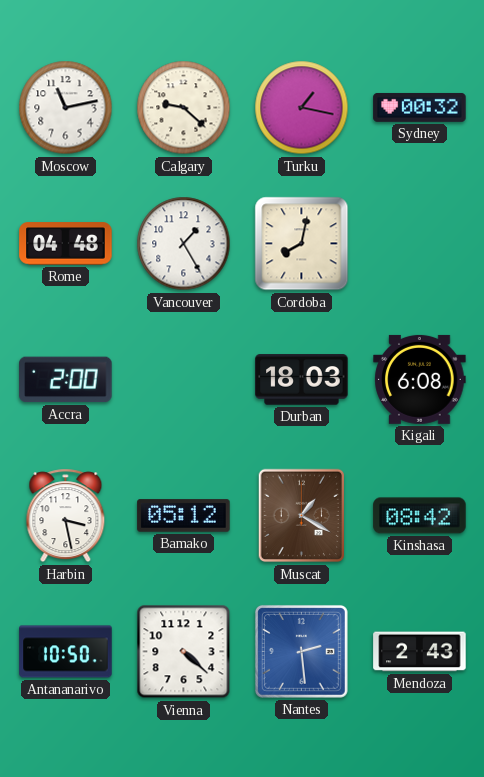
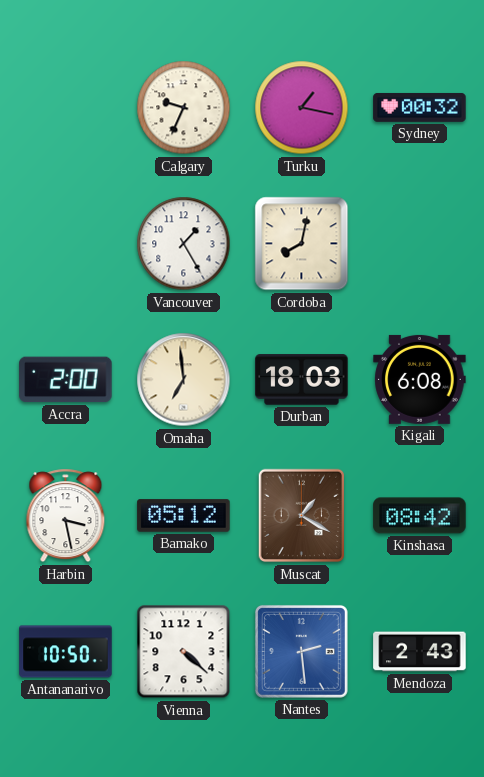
Moscow: 11:13 -> none (66, 108)
Calgary: 9:22 -> 9:34 (184, 108)
Rome: 04:48 -> none (66, 244)
Omaha: none -> 6:59 (184, 380)
